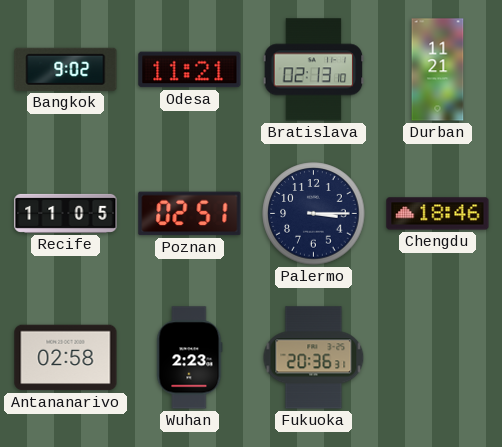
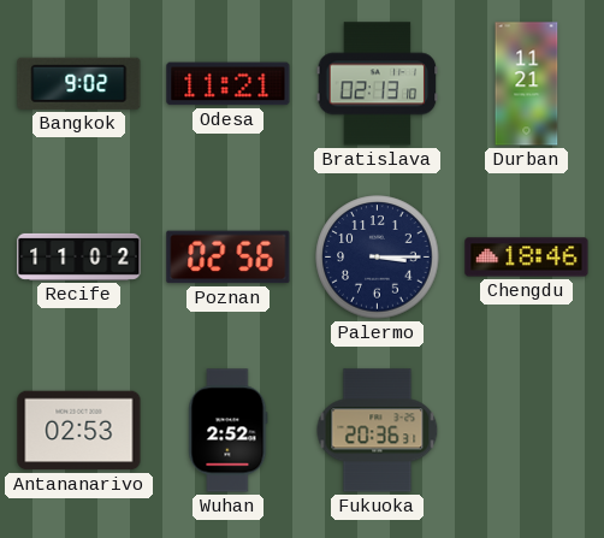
Recife: 11:05 -> 11:02 (79, 256)
Poznan: 02:51 -> 02:56 (229, 258)
Antananarivo: 02:58 -> 02:53 (79, 431)
Wuhan: 2:23 -> 2:52 (229, 431)
